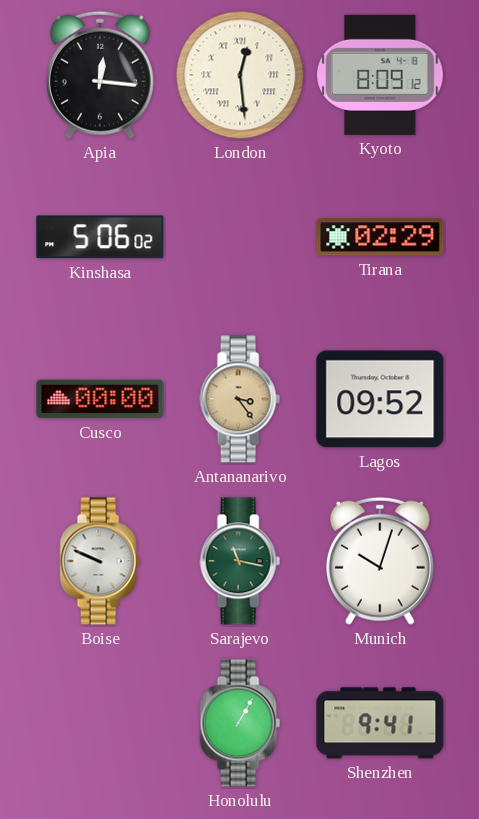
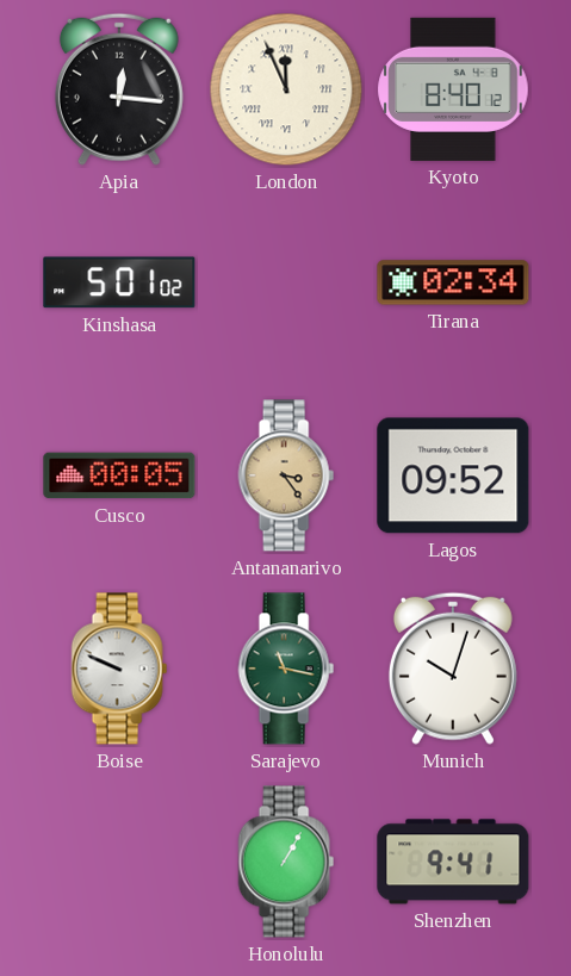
London: 12:29 -> 11:56 (286, 89)
Kyoto: 8:09 -> 8:40 (453, 89)
Kinshasa: 5:06 -> 5:01 (119, 282)
Tirana: 02:29 -> 02:34 (453, 282)
Cusco: 00:00 -> 00:05 (119, 475)
